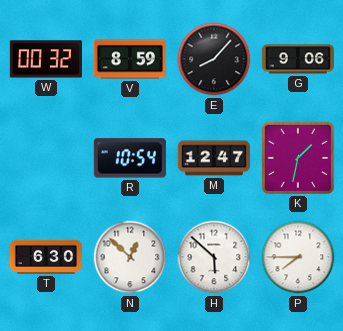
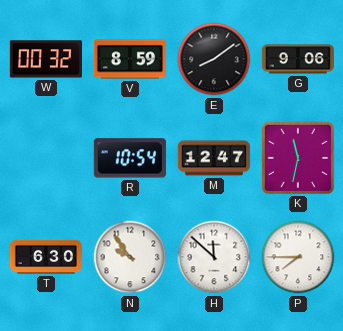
E: 8:07 -> 8:09 (214, 59)
K: 1:32 -> 11:32 (298, 158)
N: 12:52 -> 9:54 (130, 257)
H: 5:52 -> 11:52 (214, 257)
